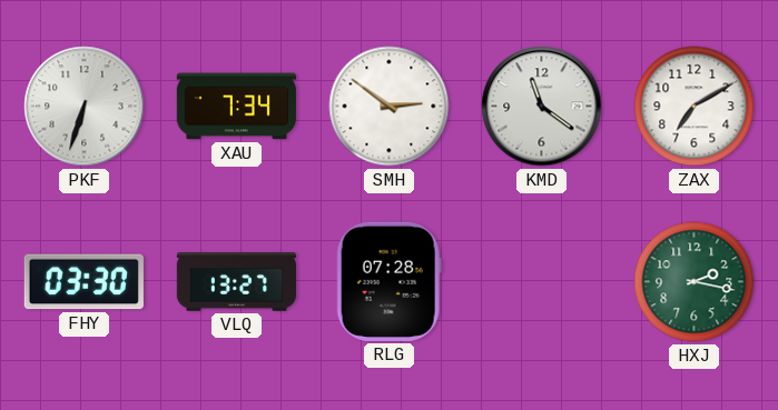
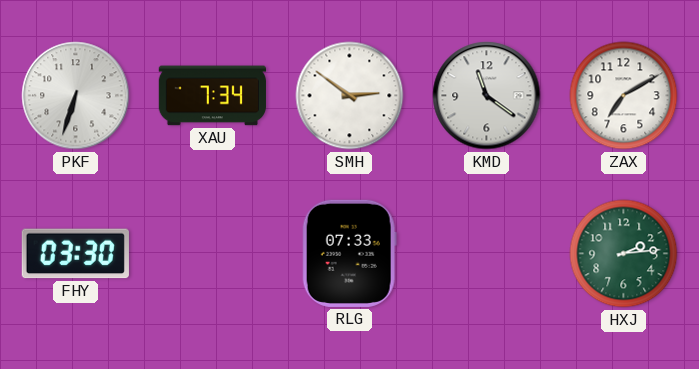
VLQ: 13:27 -> none (236, 282)
RLG: 07:28 -> 07:33 (349, 253)
HXJ: 2:17 -> 2:14 (624, 254)
